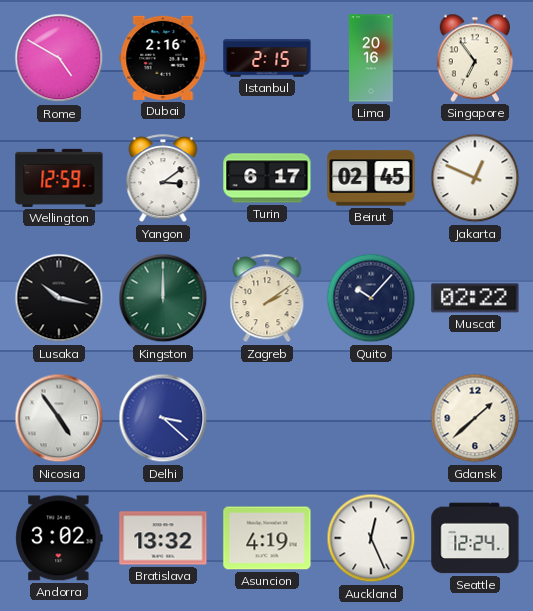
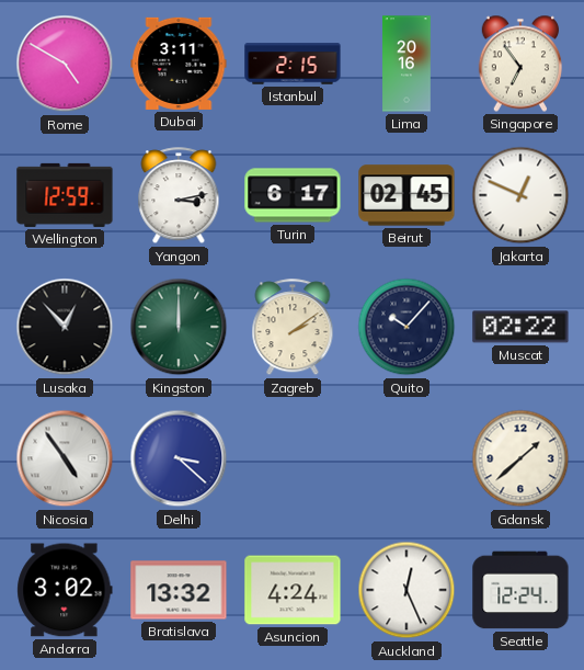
Dubai: 2:16 -> 3:11 (179, 64)
Yangon: 3:09 -> 3:13 (179, 196)
Lusaka: 10:17 -> 12:53 (65, 327)
Asuncion: 4:19 -> 4:24 (293, 590)
